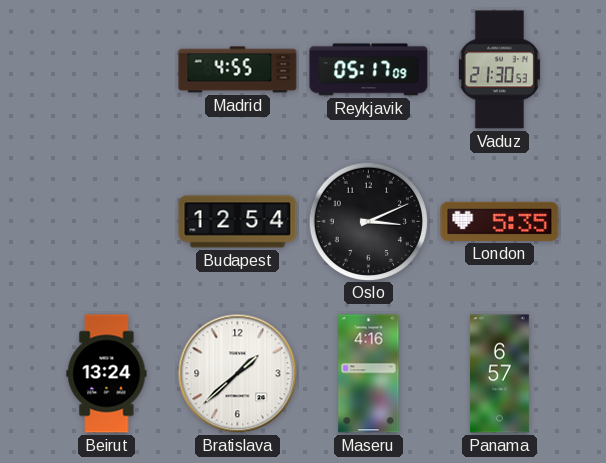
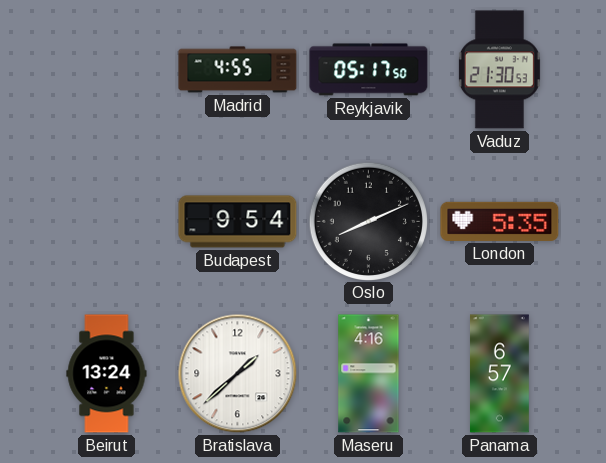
Reykjavik: 05:17:09 -> 05:17:50 (369, 70)
Budapest: 12:54 -> 9:54 (238, 222)
Oslo: 3:11 -> 8:11 (368, 221)
